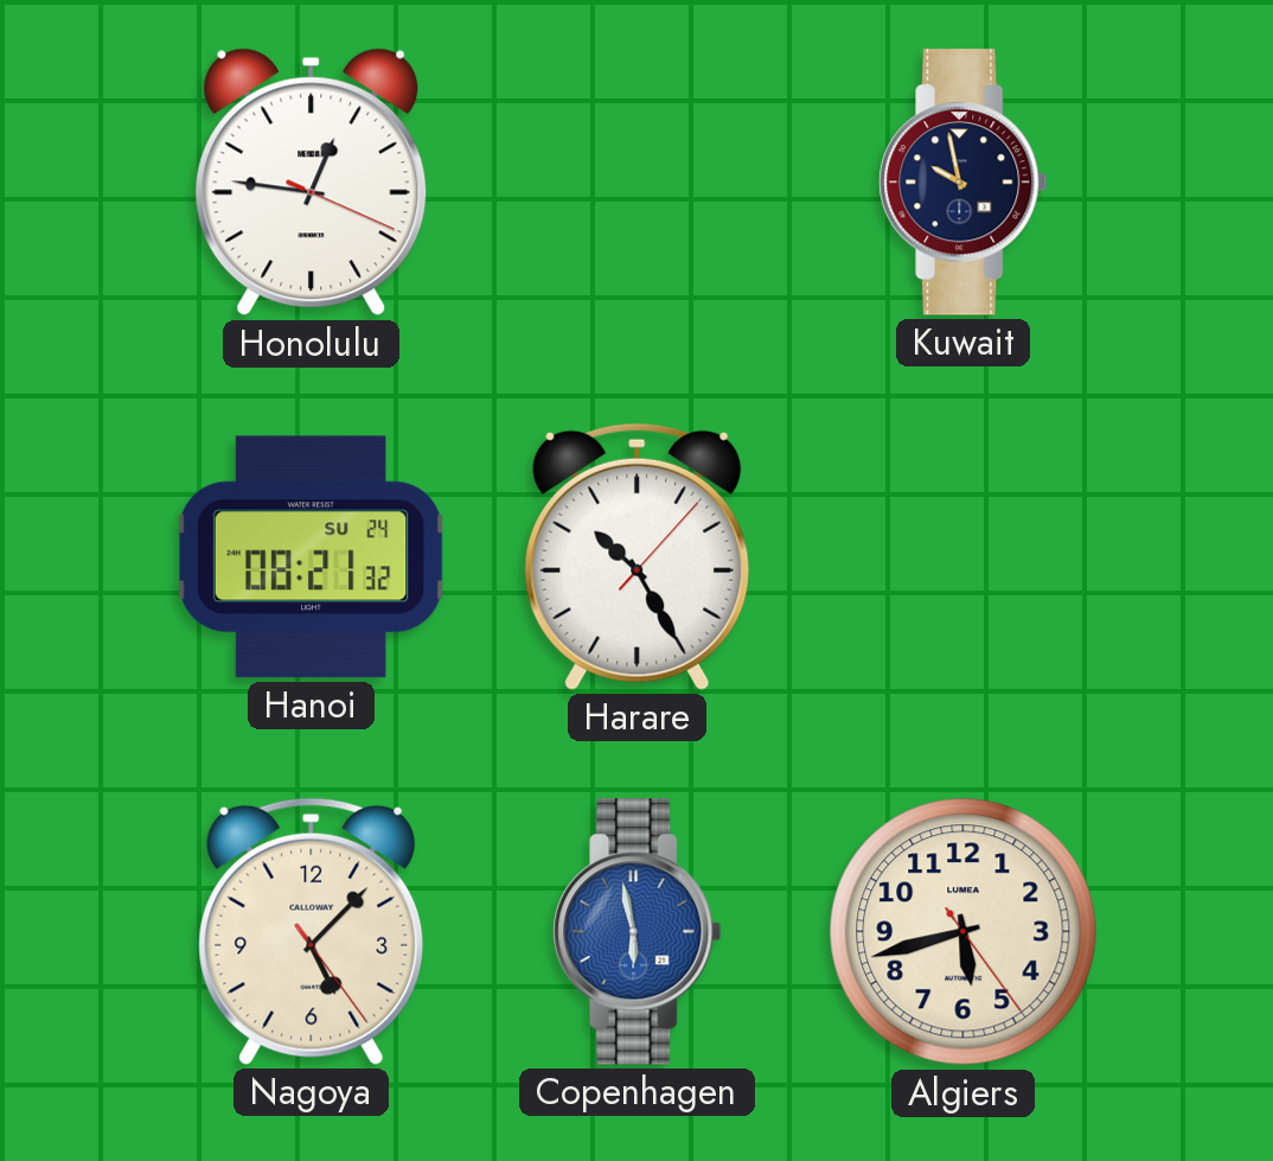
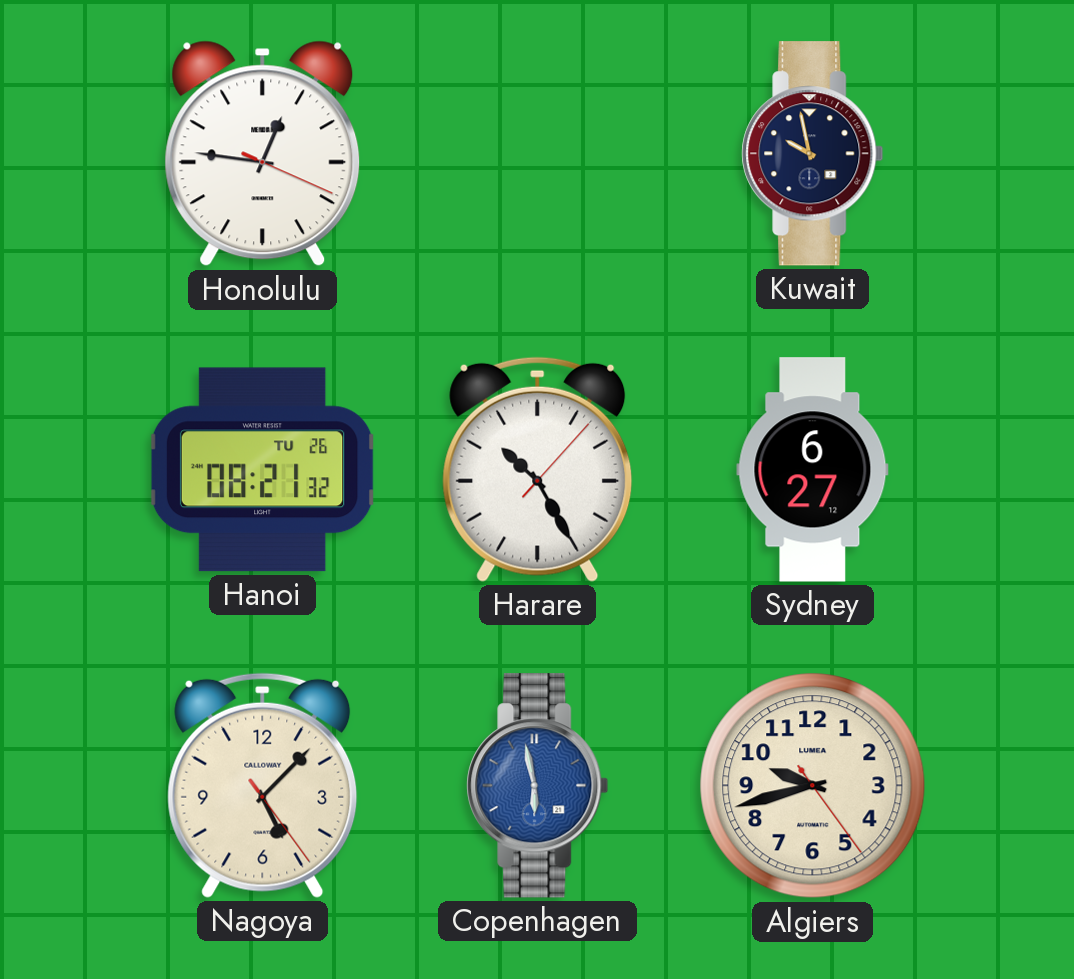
Hanoi date: SU 24 -> TU 26 (263, 470)
Sydney: none -> 6:27 (813, 470)
Algiers: 5:42 -> 9:42 (813, 786)
